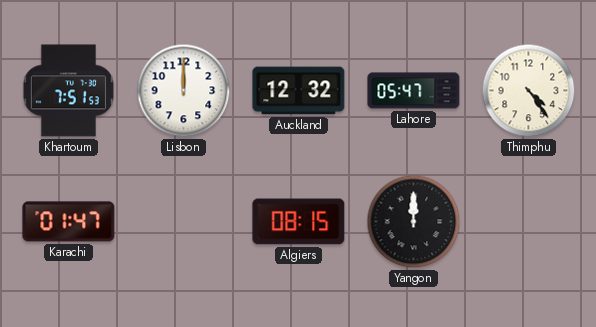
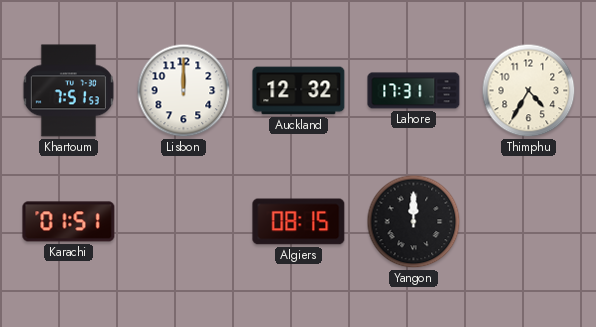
Lahore: 05:47 -> 17:31 (414, 91)
Thimphu: 4:24 -> 4:35 (529, 91)
Karachi: 01:47 -> 01:51 (69, 222)
